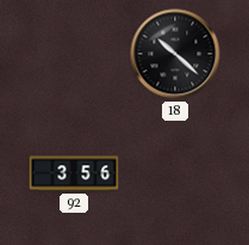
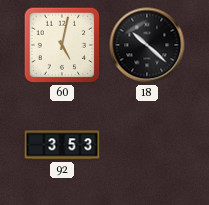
60: none -> 5:02 (62, 45)
92: 3:56 -> 3:53 (62, 145)
